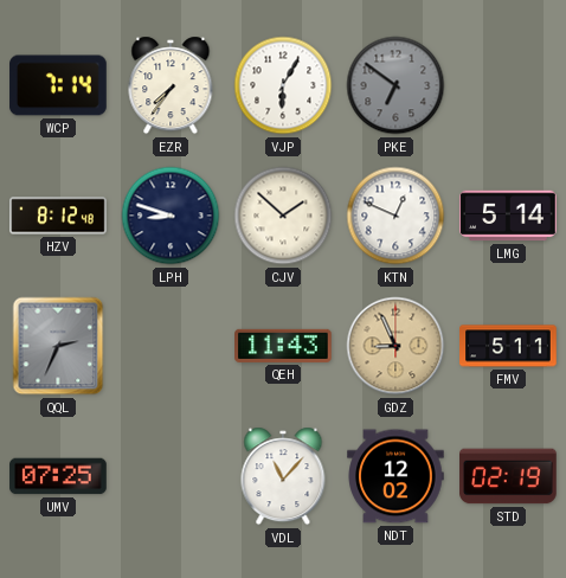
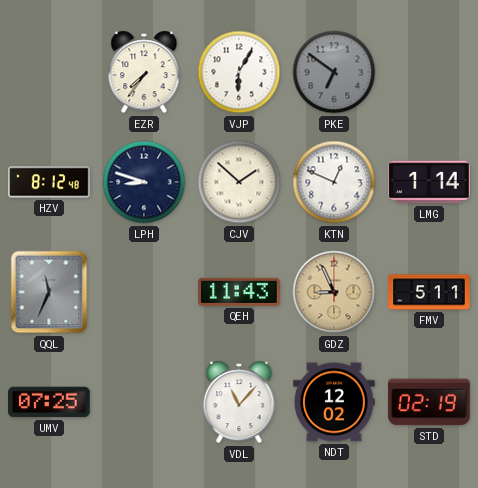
WCP: 7:14 -> none (58, 85)
LMG: 5:14 -> 1:14 (429, 182)
QQL: 2:34 -> 11:34 (49, 292)
